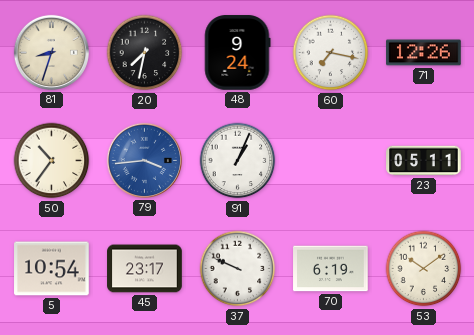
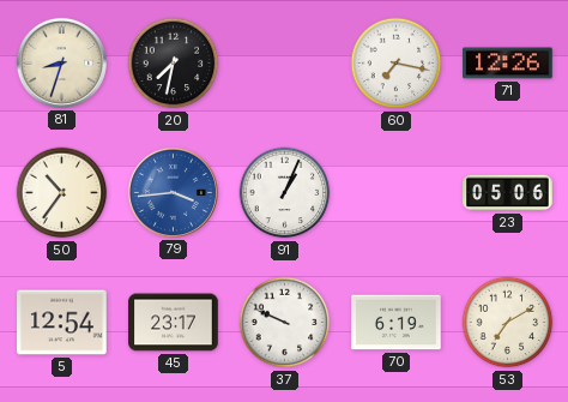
48: 9:24 -> none (238, 53)
23: 05:11 -> 05:06 (508, 193)
5: 10:54 -> 12:54 (62, 323)
53: 10:09 -> 7:10 (508, 323)
